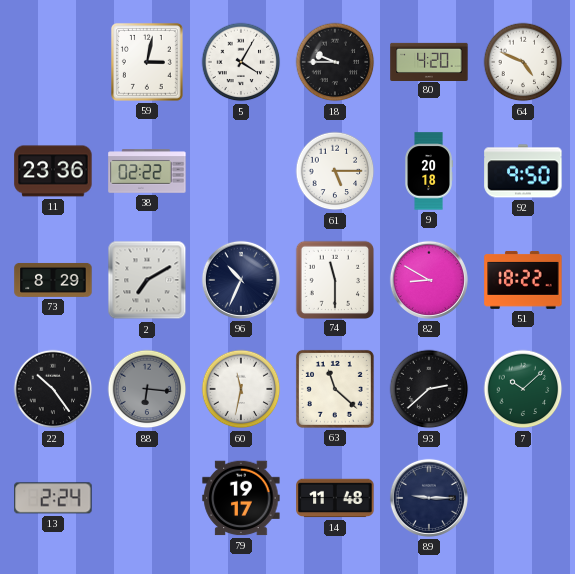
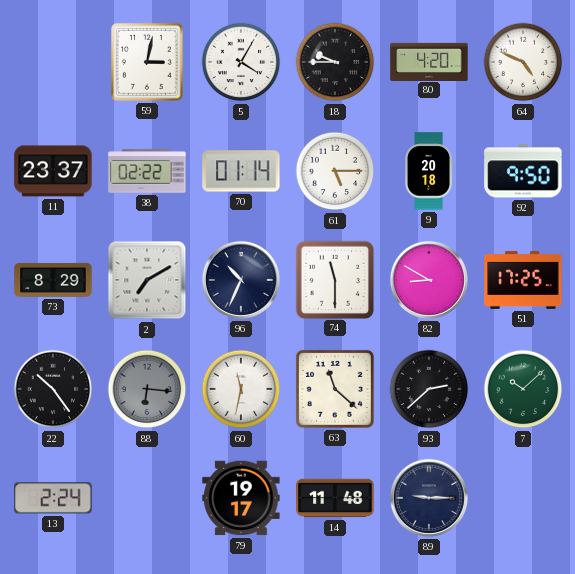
11: 23:36 -> 23:37 (53, 171)
70: none -> 01:14 (241, 171)
51: 18:22 -> 17:25 (523, 280)
